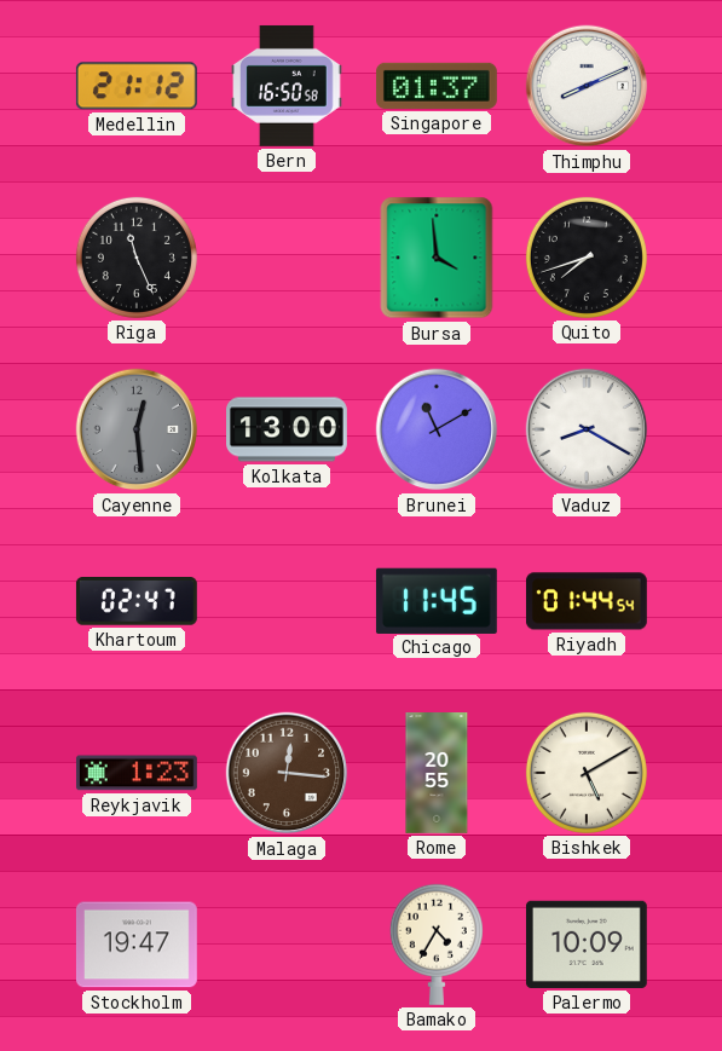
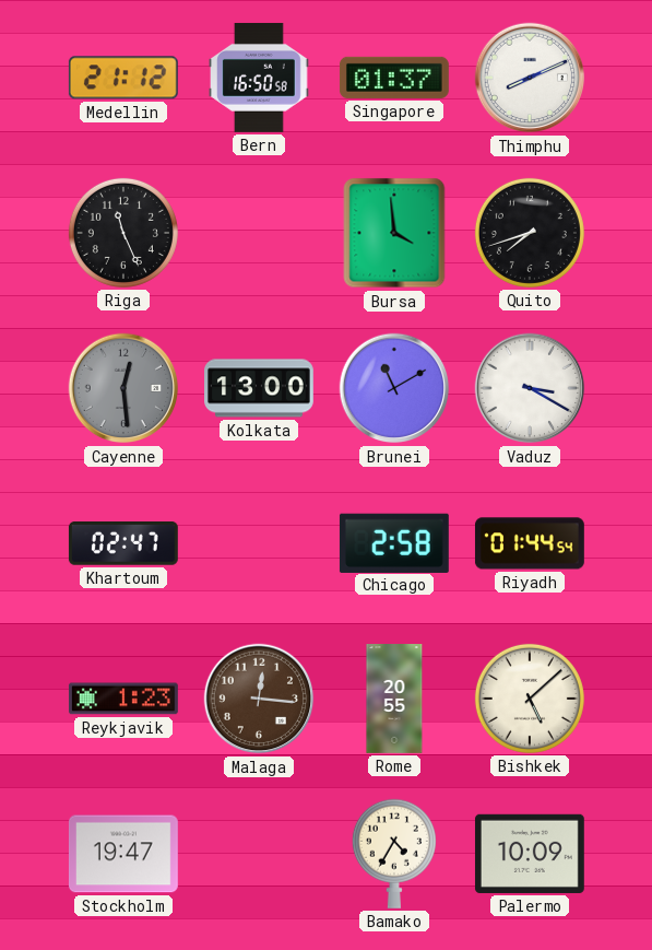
Vaduz: 8:20 -> 3:20 (530, 388)
Chicago: 11:45 -> 2:58 (394, 542)
Bishkek: 5:10 -> 5:08 (530, 699)
